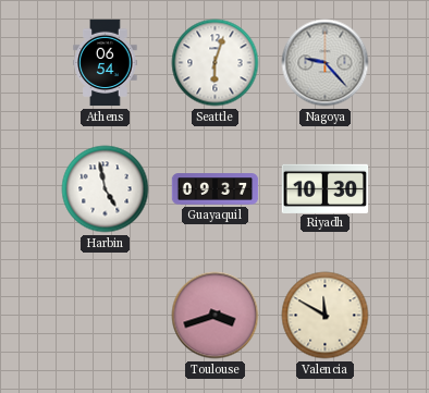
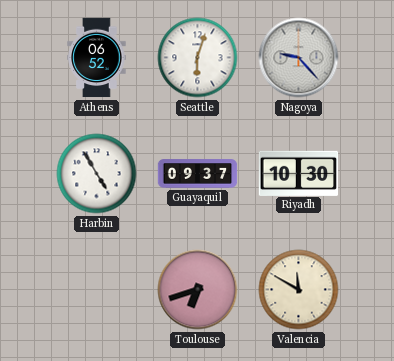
Athens: 06:54 -> 06:52 (97, 58)
Harbin: 4:58 -> 4:55 (97, 174)
Toulouse: 3:42 -> 6:42 (198, 290)
